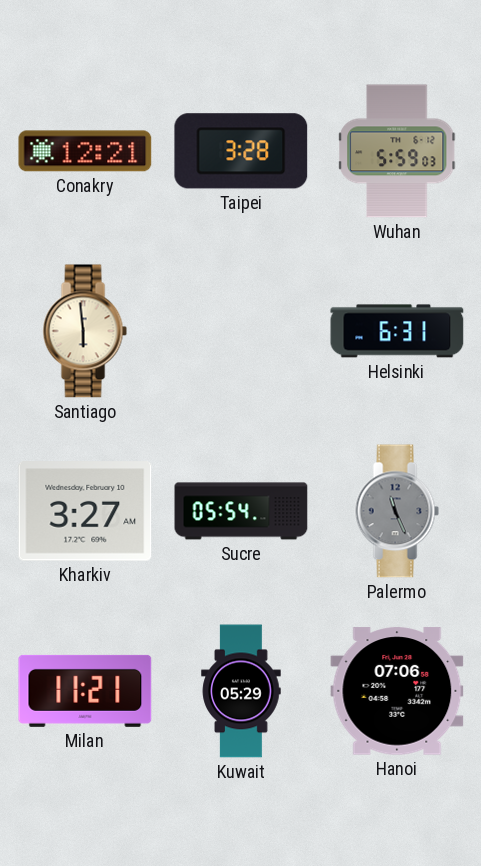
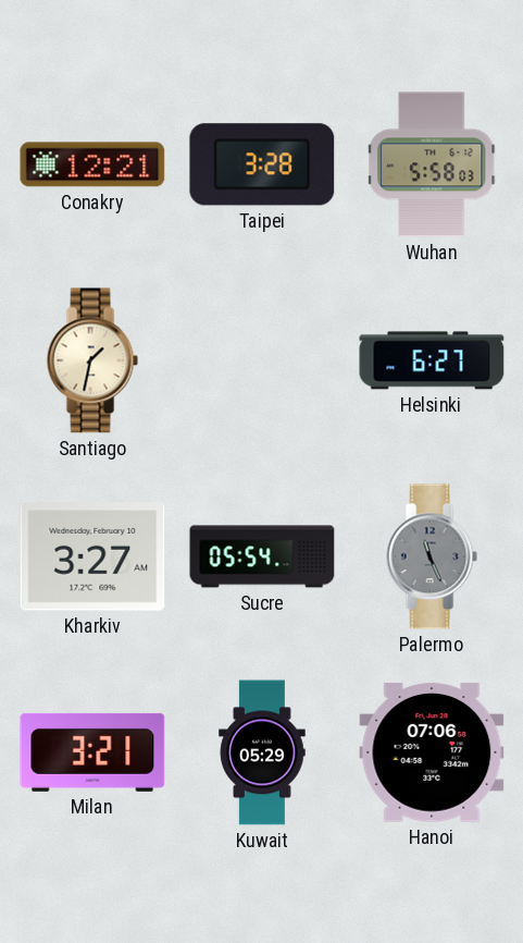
Wuhan: 5:59 -> 5:58 (433, 164)
Santiago: 5:59 -> 1:32 (92, 360)
Helsinki: 6:31 -> 6:27 (432, 360)
Milan: 11:21 -> 3:21 (92, 752)
